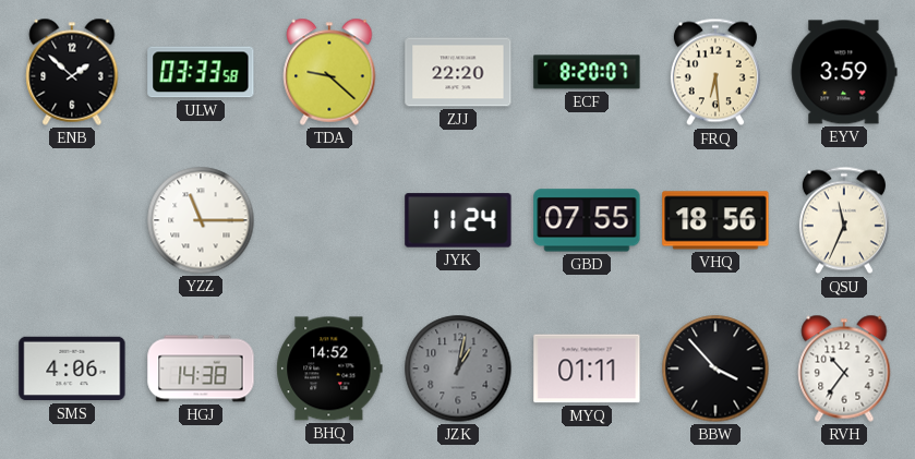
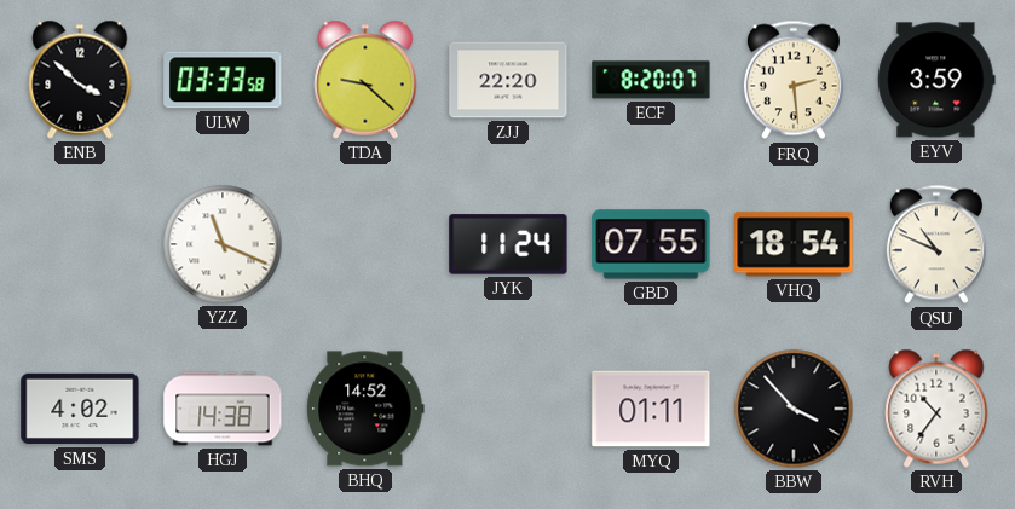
ENB: 1:52 -> 3:52 (80, 80)
FRQ: 6:29 -> 2:29 (794, 80)
YZZ: 11:15 -> 11:19 (223, 244)
VHQ: 18:56 -> 18:54 (794, 244)
QSU: 11:34 -> 10:49 (936, 244)
SMS: 4:06 -> 4:02 (80, 409)
JZK: 1:02 -> none (458, 369)
